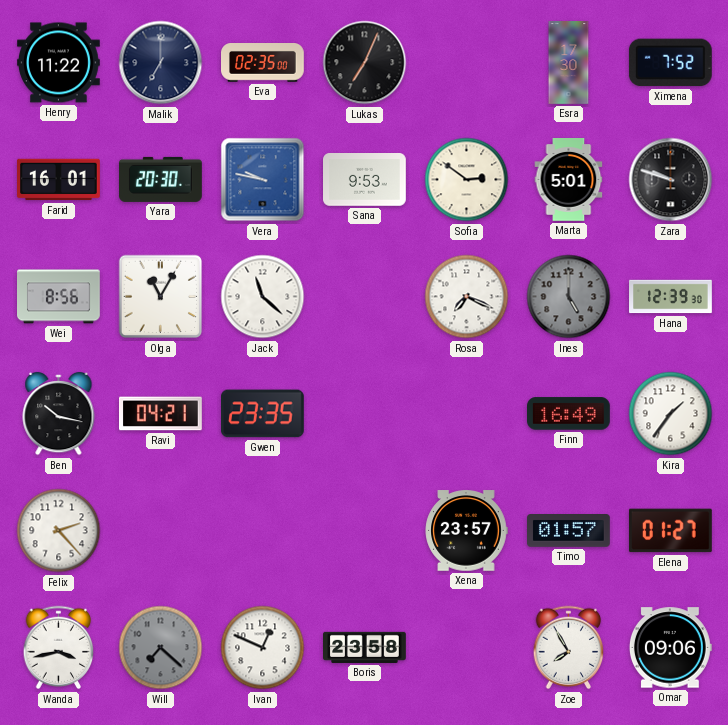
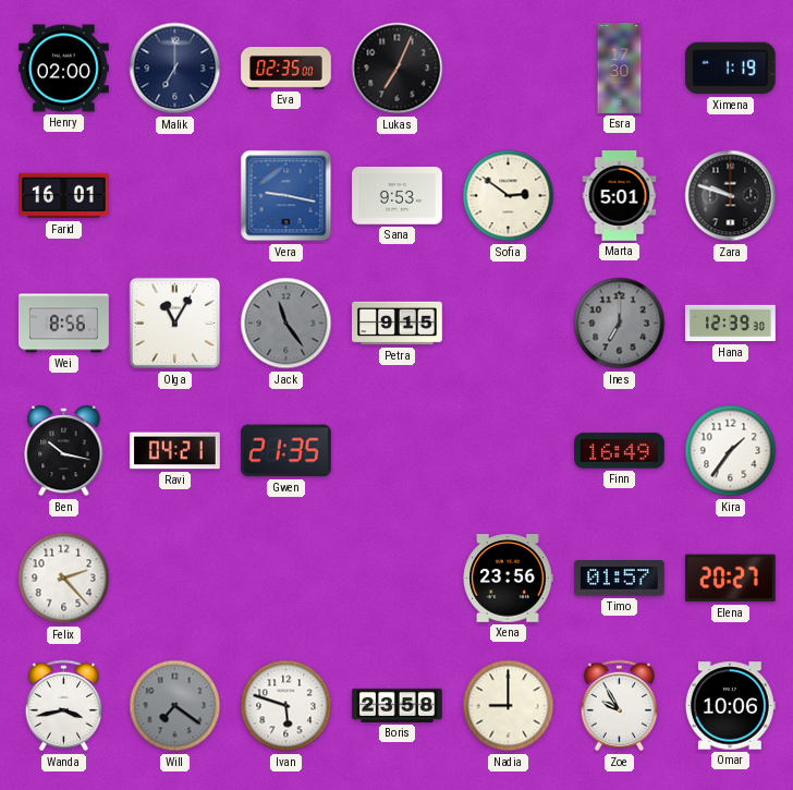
Henry: 11:22 -> 02:00 (64, 69)
Ximena: 7:52 -> 1:19 (730, 69)
Yara: 20:30 -> none (161, 179)
Vera: 9:47 -> 9:17 (286, 196)
Jack: 11:22 -> 11:24 (286, 324)
Jack dial: white -> grey (286, 324)
Petra: none -> 9:15 (398, 324)
Rosa: 7:19 -> none (467, 297)
Ines: 5:00 -> 7:00 (620, 324)
Gwen: 23:35 -> 21:35 (286, 451)
Xena: 23:57 -> 23:56 (508, 579)
Elena: 01:27 -> 20:27 (730, 579)
Will: 7:22 -> 7:21 (175, 706)
Ivan: 12:49 -> 5:48 (286, 706)
Nadia: none -> 9:00 (509, 706)
Zoe: 7:55 -> 9:55 (620, 706)
Omar: 09:06 -> 10:06 (730, 706)
